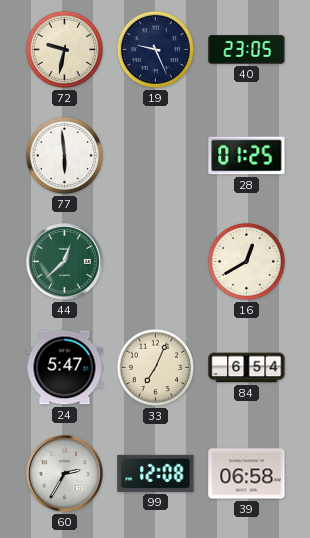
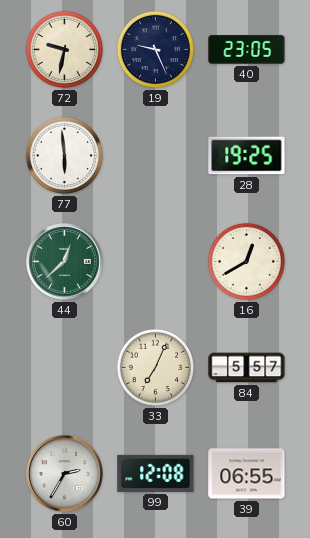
28: 01:25 -> 19:25 (247, 156)
24: 5:47 -> none (65, 368)
84: 6:54 -> 5:57 (247, 368)
39: 06:58 -> 06:55 (247, 474)
